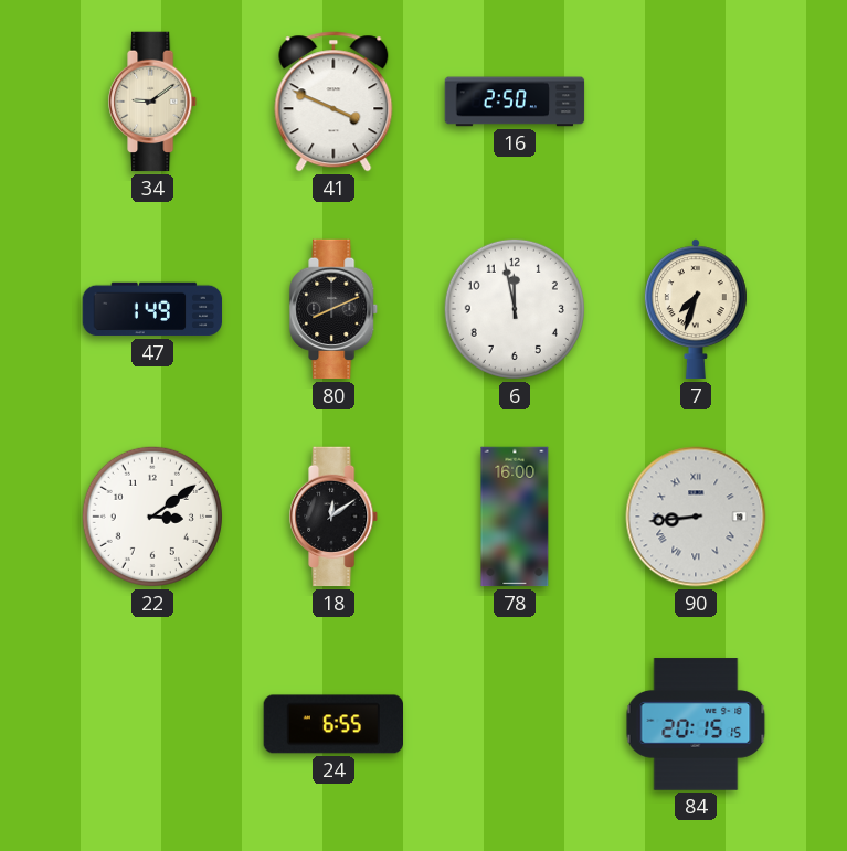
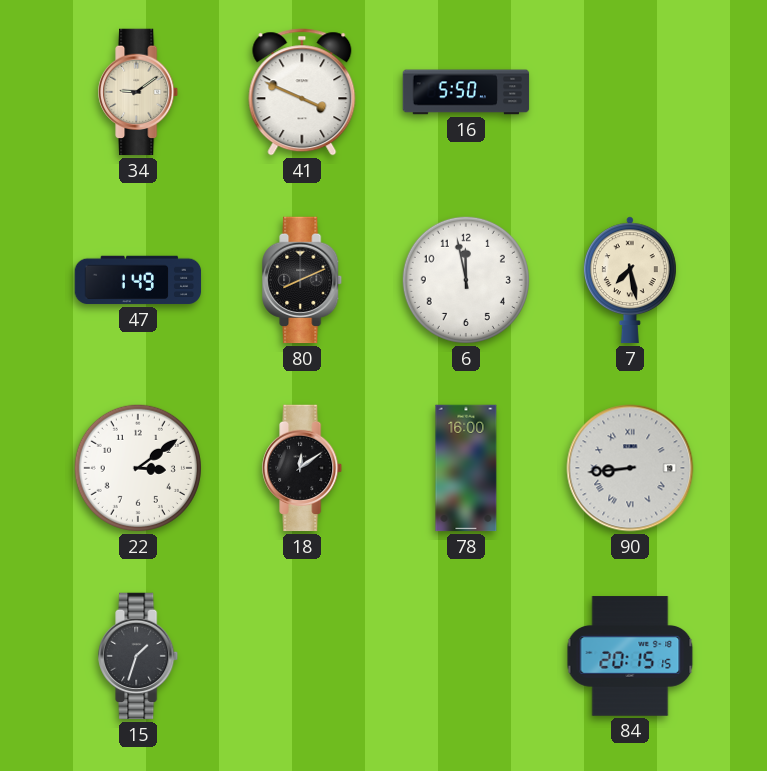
16: 2:50 -> 5:50 (466, 92)
7: 7:33 -> 7:28 (630, 280)
15: none -> 1:33 (139, 656)
24: 6:55 -> none (332, 724)
